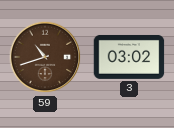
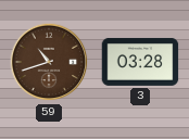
3: 03:02 -> 03:28 (140, 62)
